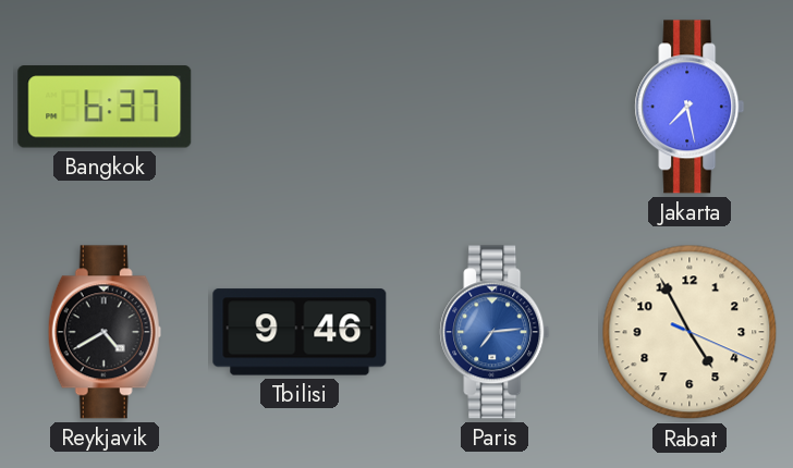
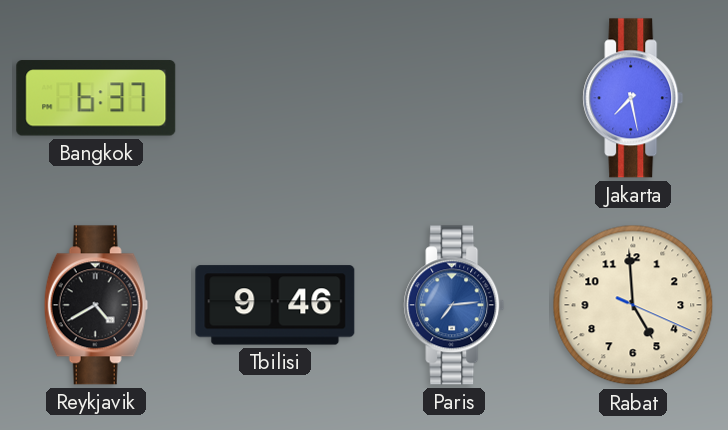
Rabat: 4:55 -> 4:59 (633, 305)
